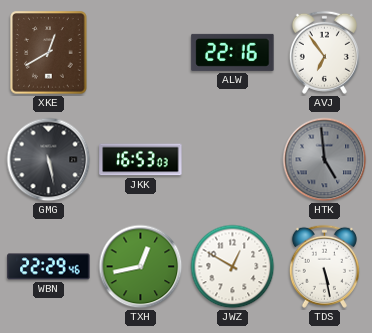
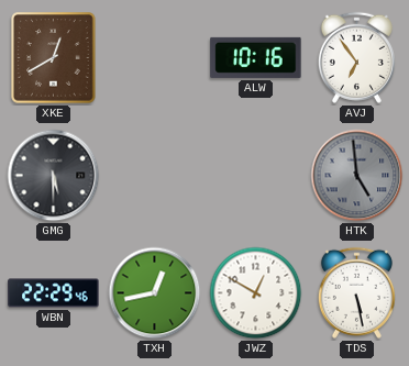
ALW: 22:16 -> 10:16 (256, 57)
GMG: 5:28 -> 5:30 (54, 176)
JKK: 16:53 -> none (141, 160)
